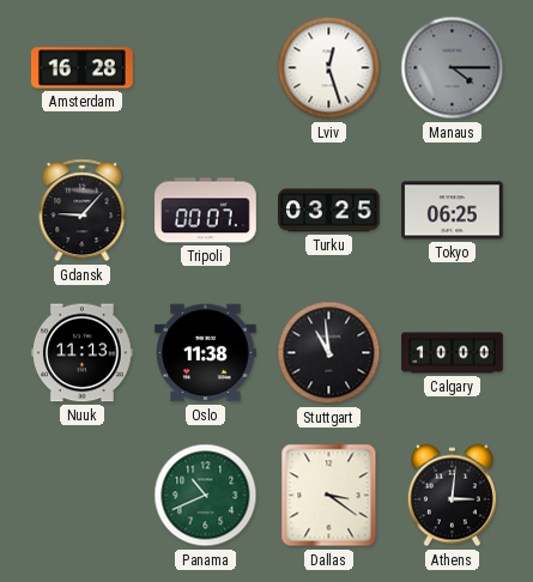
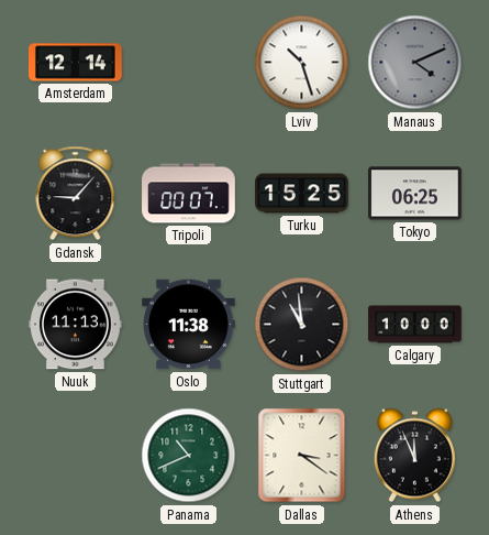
Amsterdam: 16:28 -> 12:14 (76, 63)
Lviv: 12:27 -> 10:27 (302, 63)
Manaus: 4:15 -> 4:11 (415, 63)
Turku: 03:25 -> 15:25 (302, 194)
Athens: 3:01 -> 11:56 (414, 456)
